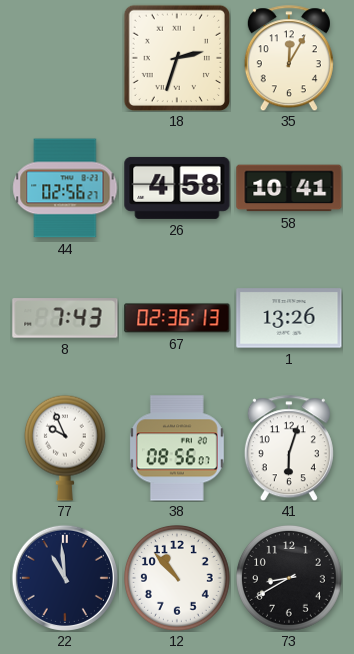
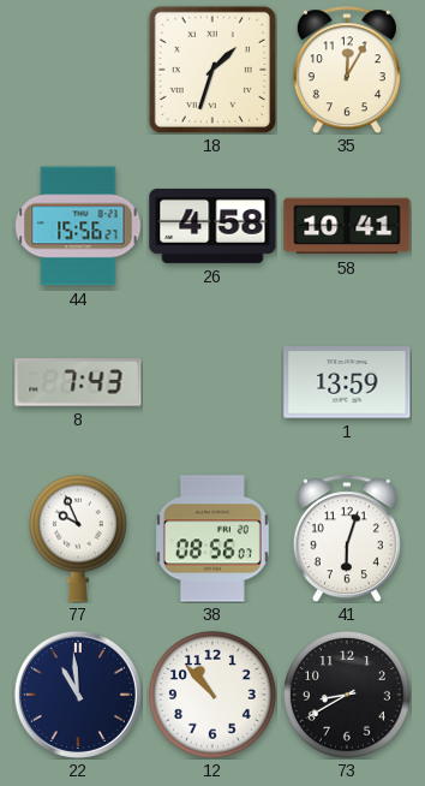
18: 2:33 -> 1:33 (211, 69)
44: 02:56 -> 15:56 (78, 226)
67: 02:36 -> none (177, 318)
1: 13:26 -> 13:59 (347, 382)
